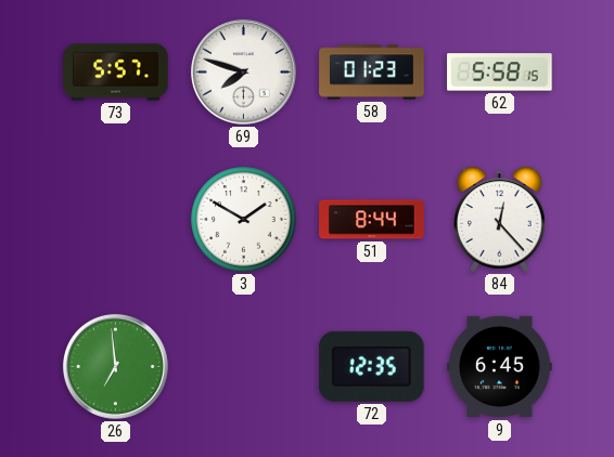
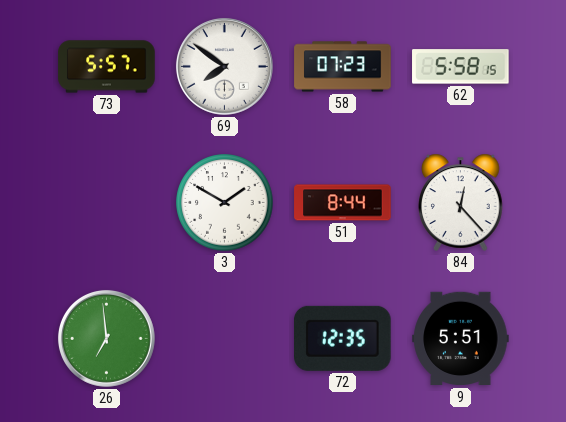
69: 7:48 -> 7:51 (224, 66)
58: 01:23 -> 07:23 (343, 67)
9: 6:45 -> 5:51 (461, 339)
